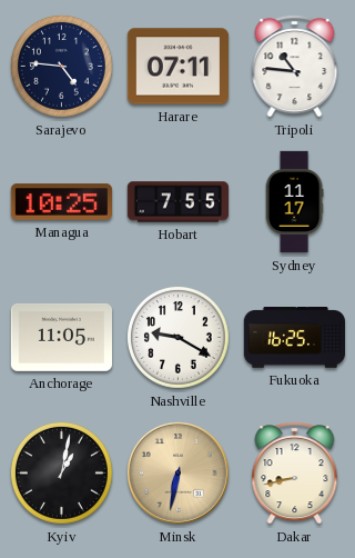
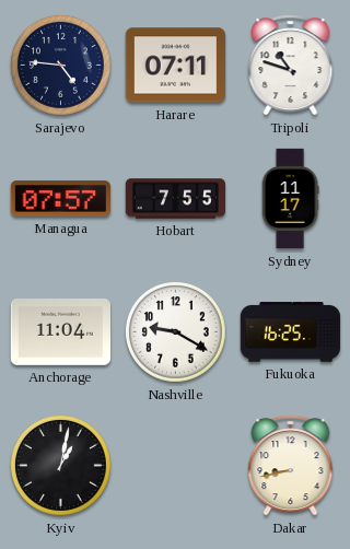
Tripoli: 10:46 -> 10:48 (291, 66)
Managua: 10:25 -> 07:57 (60, 199)
Anchorage: 11:05 -> 11:04 (60, 331)
Minsk: 6:32 -> none (177, 472)
